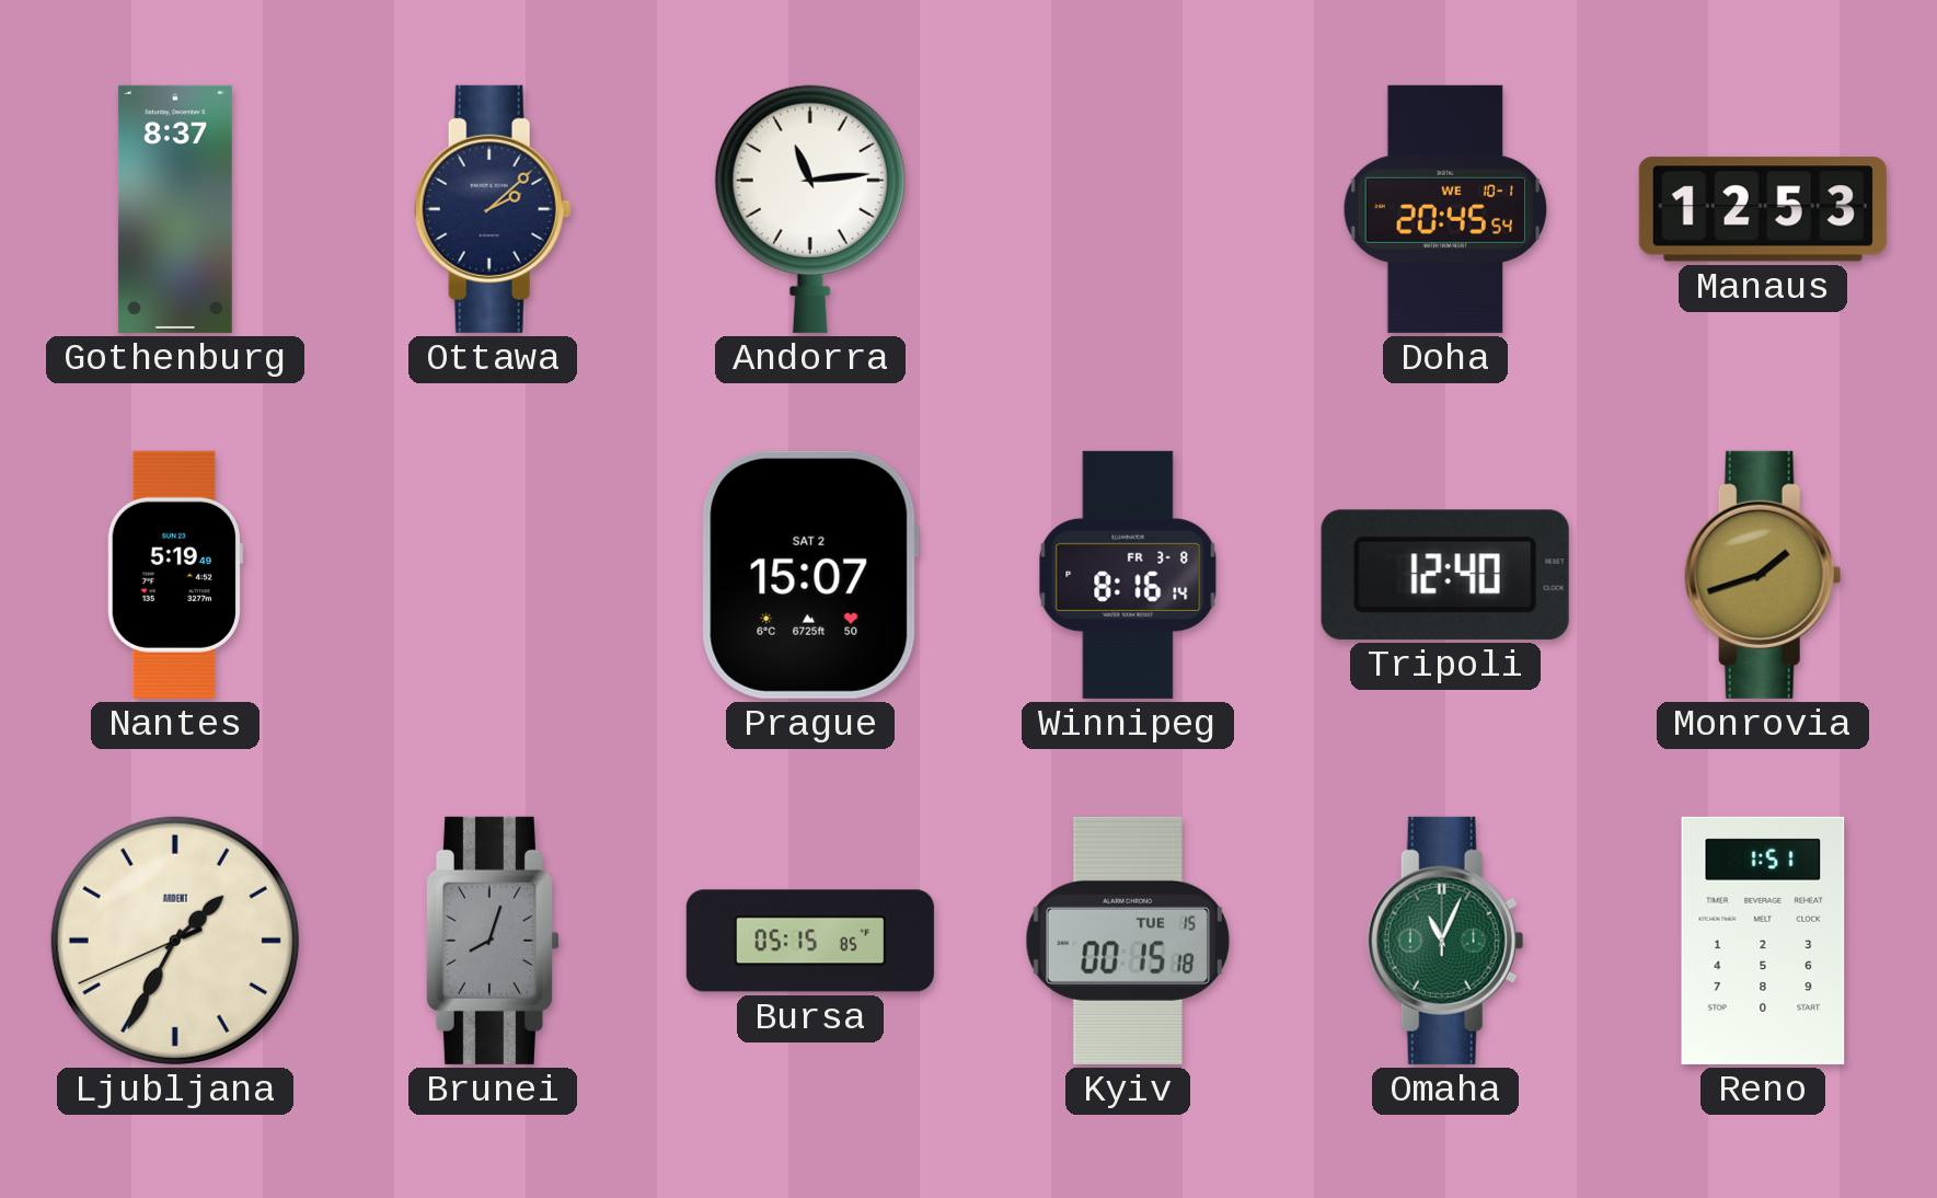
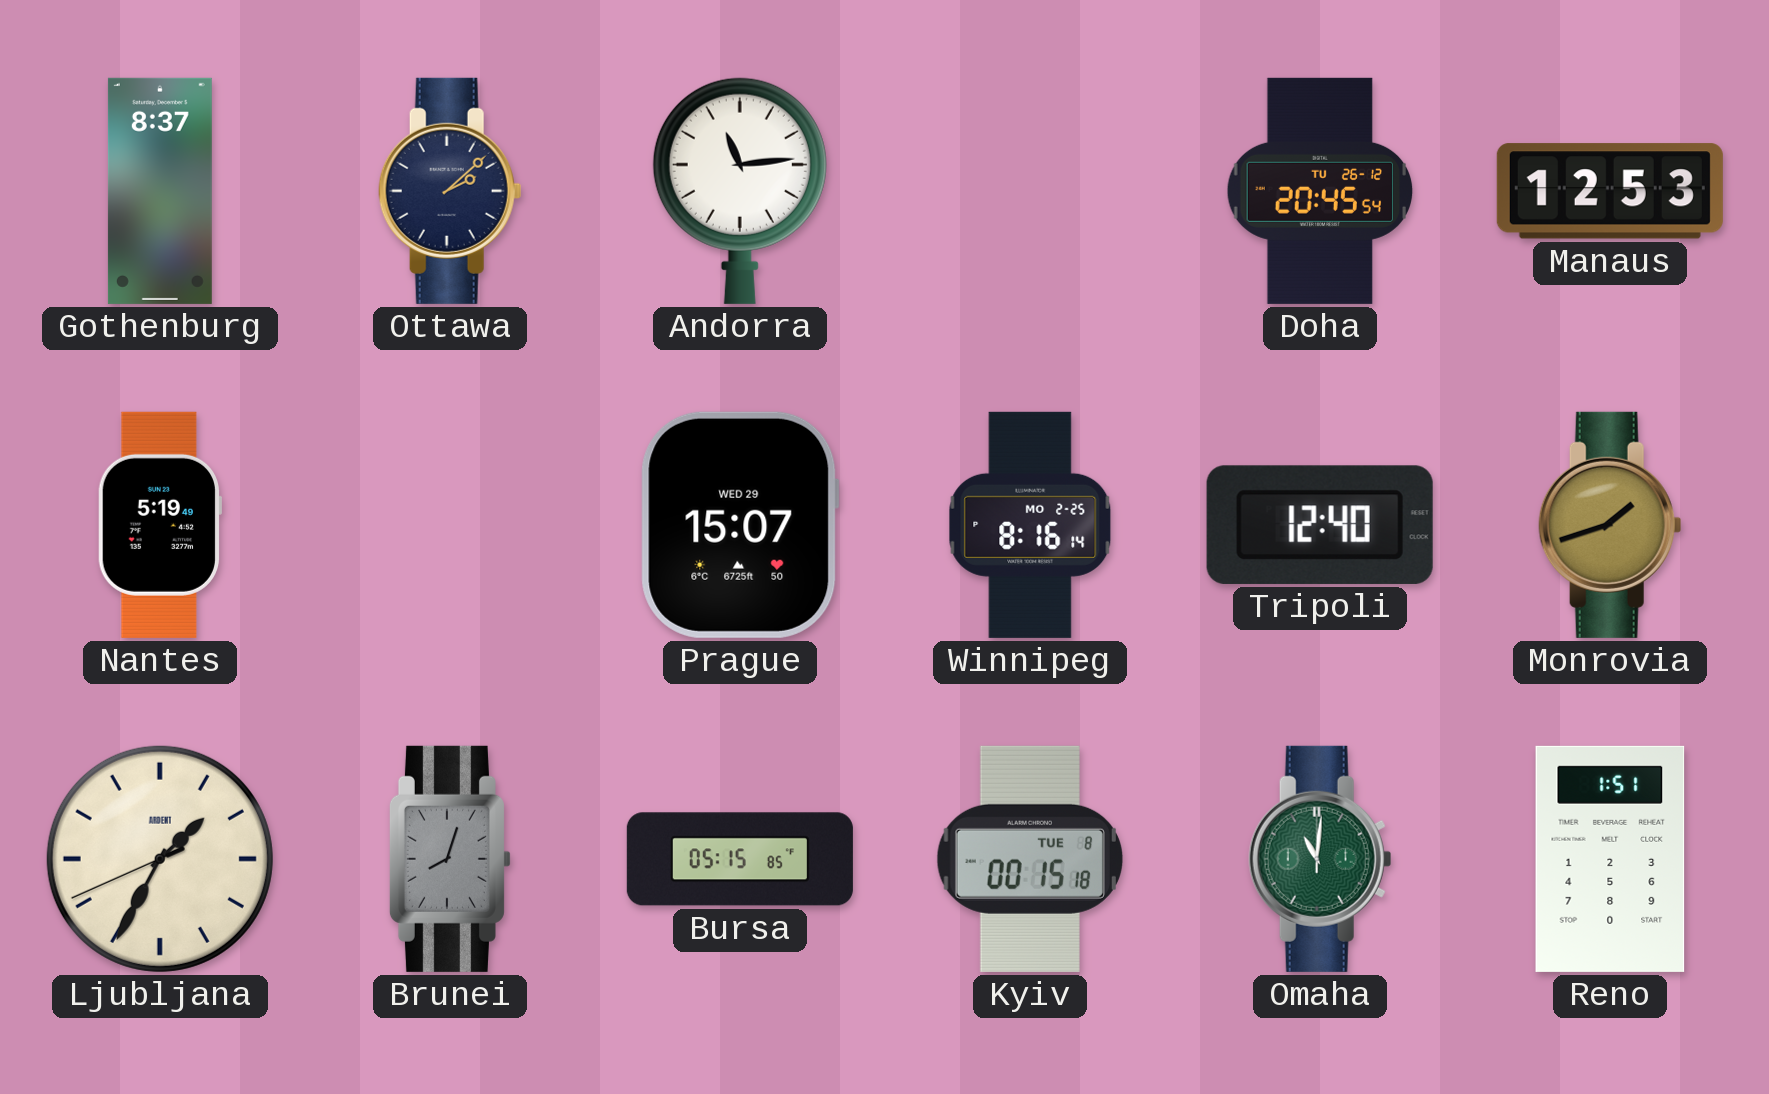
Doha date: WE 10-1 -> TU 26-12 (1320, 191)
Prague date: SAT 2 -> WED 29 (740, 525)
Winnipeg date: FR 3-8 -> MO 2-25 (1030, 525)
Kyiv date: TUE 15 -> TUE 8 (1030, 859)
Omaha: 11:04 -> 11:01 (1320, 859)
